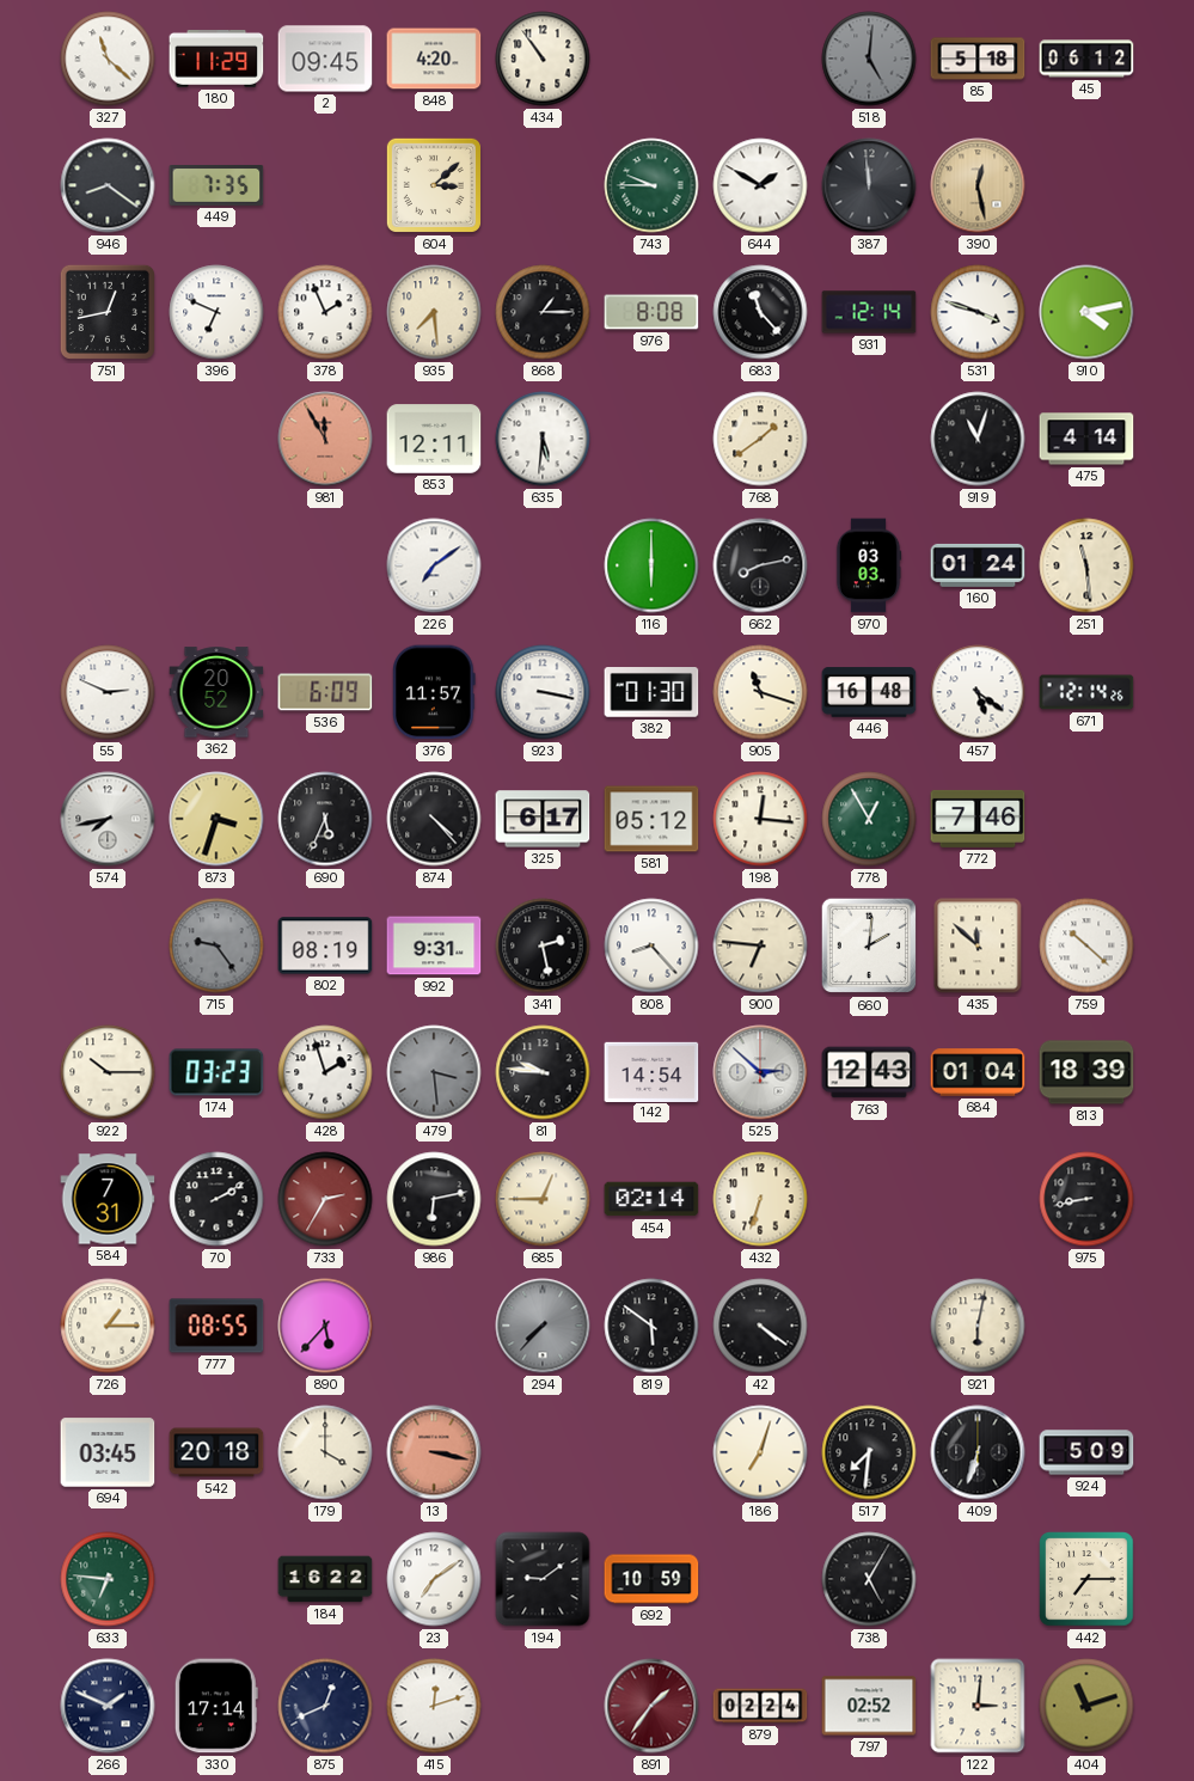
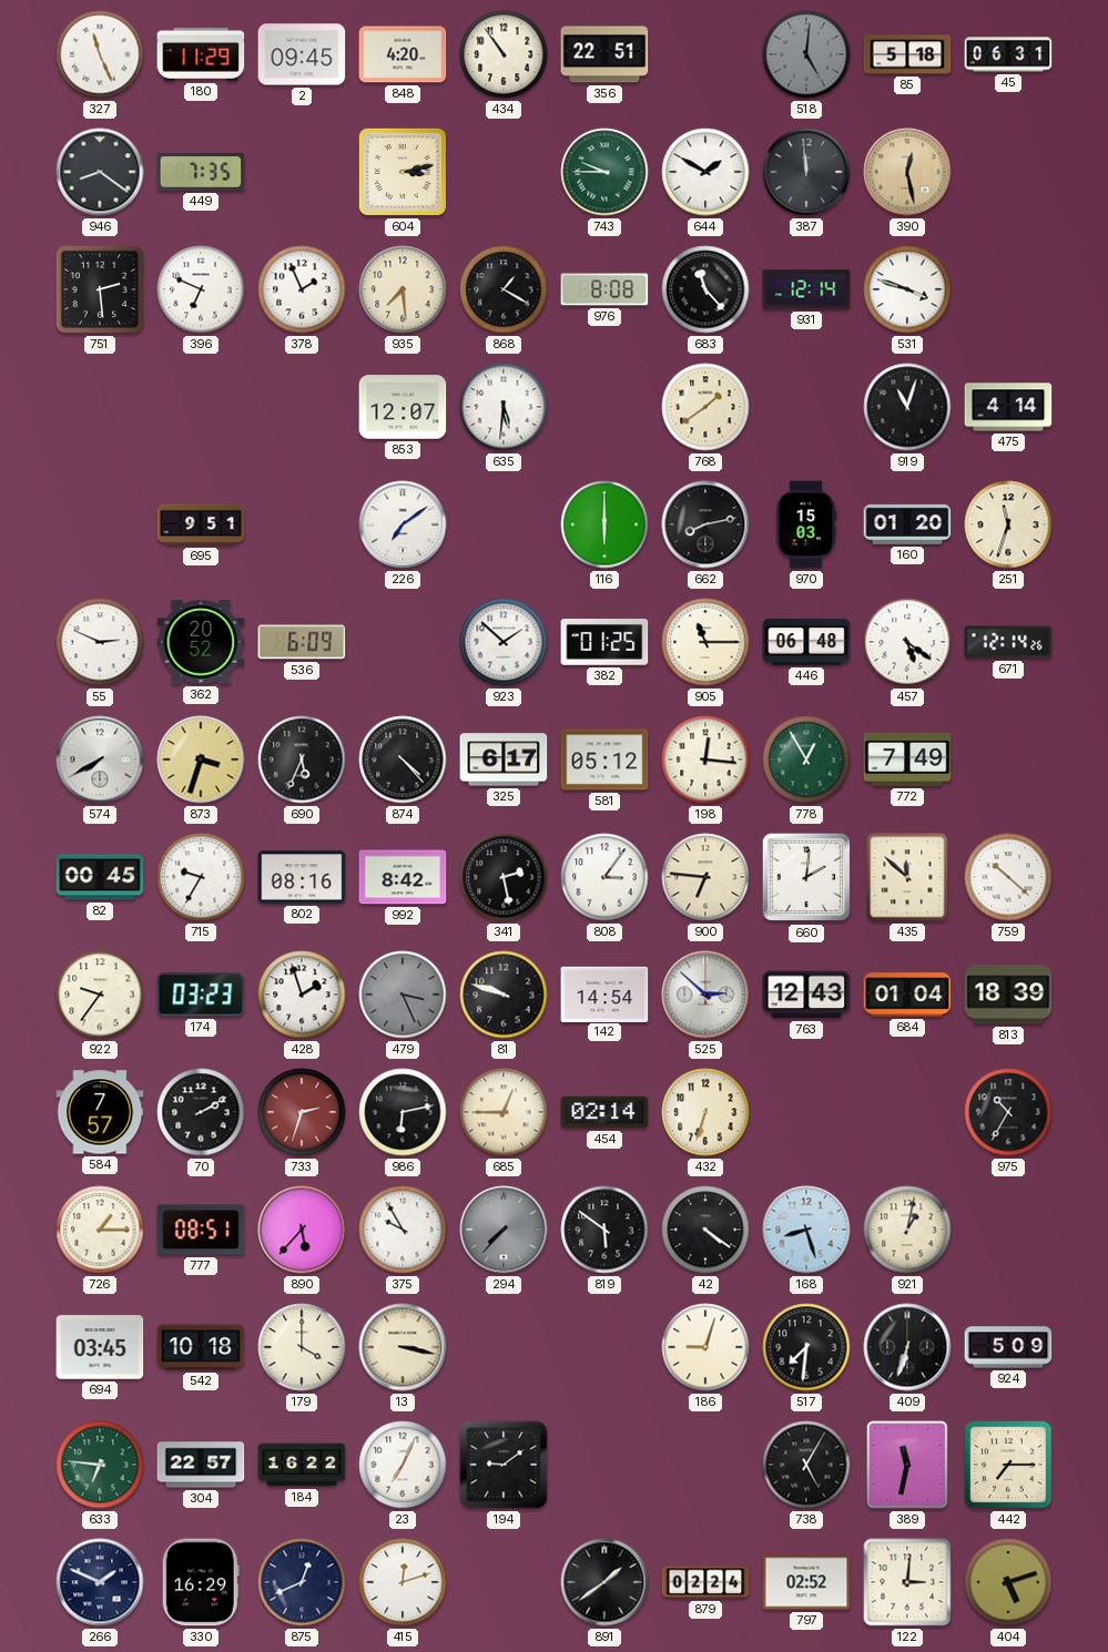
327: 11:22 -> 11:26 (100, 54)
356: none -> 22:51 (604, 54)
45: 06:12 -> 06:31 (1008, 54)
604: 3:08 -> 3:13 (403, 172)
751: 12:43 -> 2:29 (100, 289)
868: 1:15 -> 1:20 (504, 289)
910: 4:13 -> none (1086, 312)
981: 11:55 -> none (325, 439)
853: 12:11 -> 12:07 (403, 407)
695: none -> 9:51 (201, 524)
970: 03:03 -> 15:03 (806, 524)
160: 01:24 -> 01:20 (907, 524)
251: 11:29 -> 11:33 (1008, 524)
376: 11:57 -> none (435, 692)
923: 3:17 -> 1:52 (504, 642)
382: 01:30 -> 01:25 (604, 643)
905: 11:18 -> 11:15 (705, 642)
446: 16:48 -> 06:48 (806, 642)
574: 7:43 -> 7:40 (100, 759)
772: 7:46 -> 7:49 (907, 759)
82: none -> 00:45 (100, 877)
715: 9:24 -> 9:35 (201, 877)
715 dial: grey -> white (201, 877)
802: 08:19 -> 08:16 (302, 877)
992: 9:31 -> 8:42 (403, 877)
808: 8:23 -> 3:06 (604, 877)
922: 10:15 -> 9:36 (100, 995)
479: 3:29 -> 3:26 (403, 995)
81: 9:46 -> 9:48 (504, 995)
584: 7:31 -> 7:57 (100, 1112)
733: 2:35 -> 2:33 (302, 1112)
975: 8:43 -> 10:35 (1008, 1112)
777: 08:55 -> 08:51 (201, 1230)
375: none -> 9:55 (403, 1230)
168: none -> 8:27 (806, 1230)
921: 6:02 -> 1:02 (907, 1230)
542: 20:18 -> 10:18 (201, 1347)
13 dial: salmon -> cream (403, 1347)
186: 7:03 -> 9:03 (705, 1347)
304: none -> 22:57 (201, 1465)
23: 7:09 -> 7:04 (403, 1465)
692: 10:59 -> none (651, 1579)
389: none -> 11:32 (907, 1465)
330: 17:14 -> 16:29 (201, 1582)
891: 1:36 -> 1:39 (604, 1582)
891 dial: burgundy -> black (604, 1582)
404: 11:12 -> 5:12 (1008, 1582)
